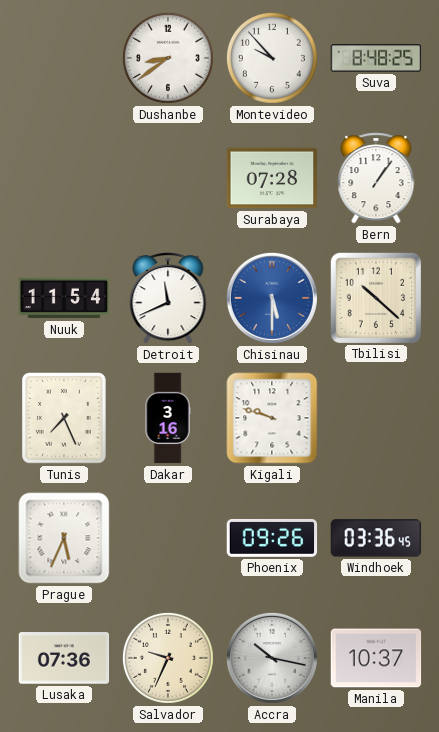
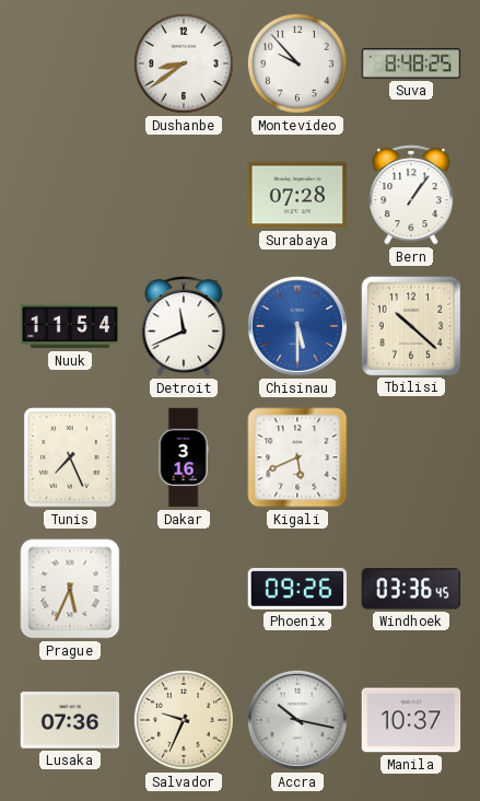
Kigali: 9:48 -> 5:41 (297, 457)
